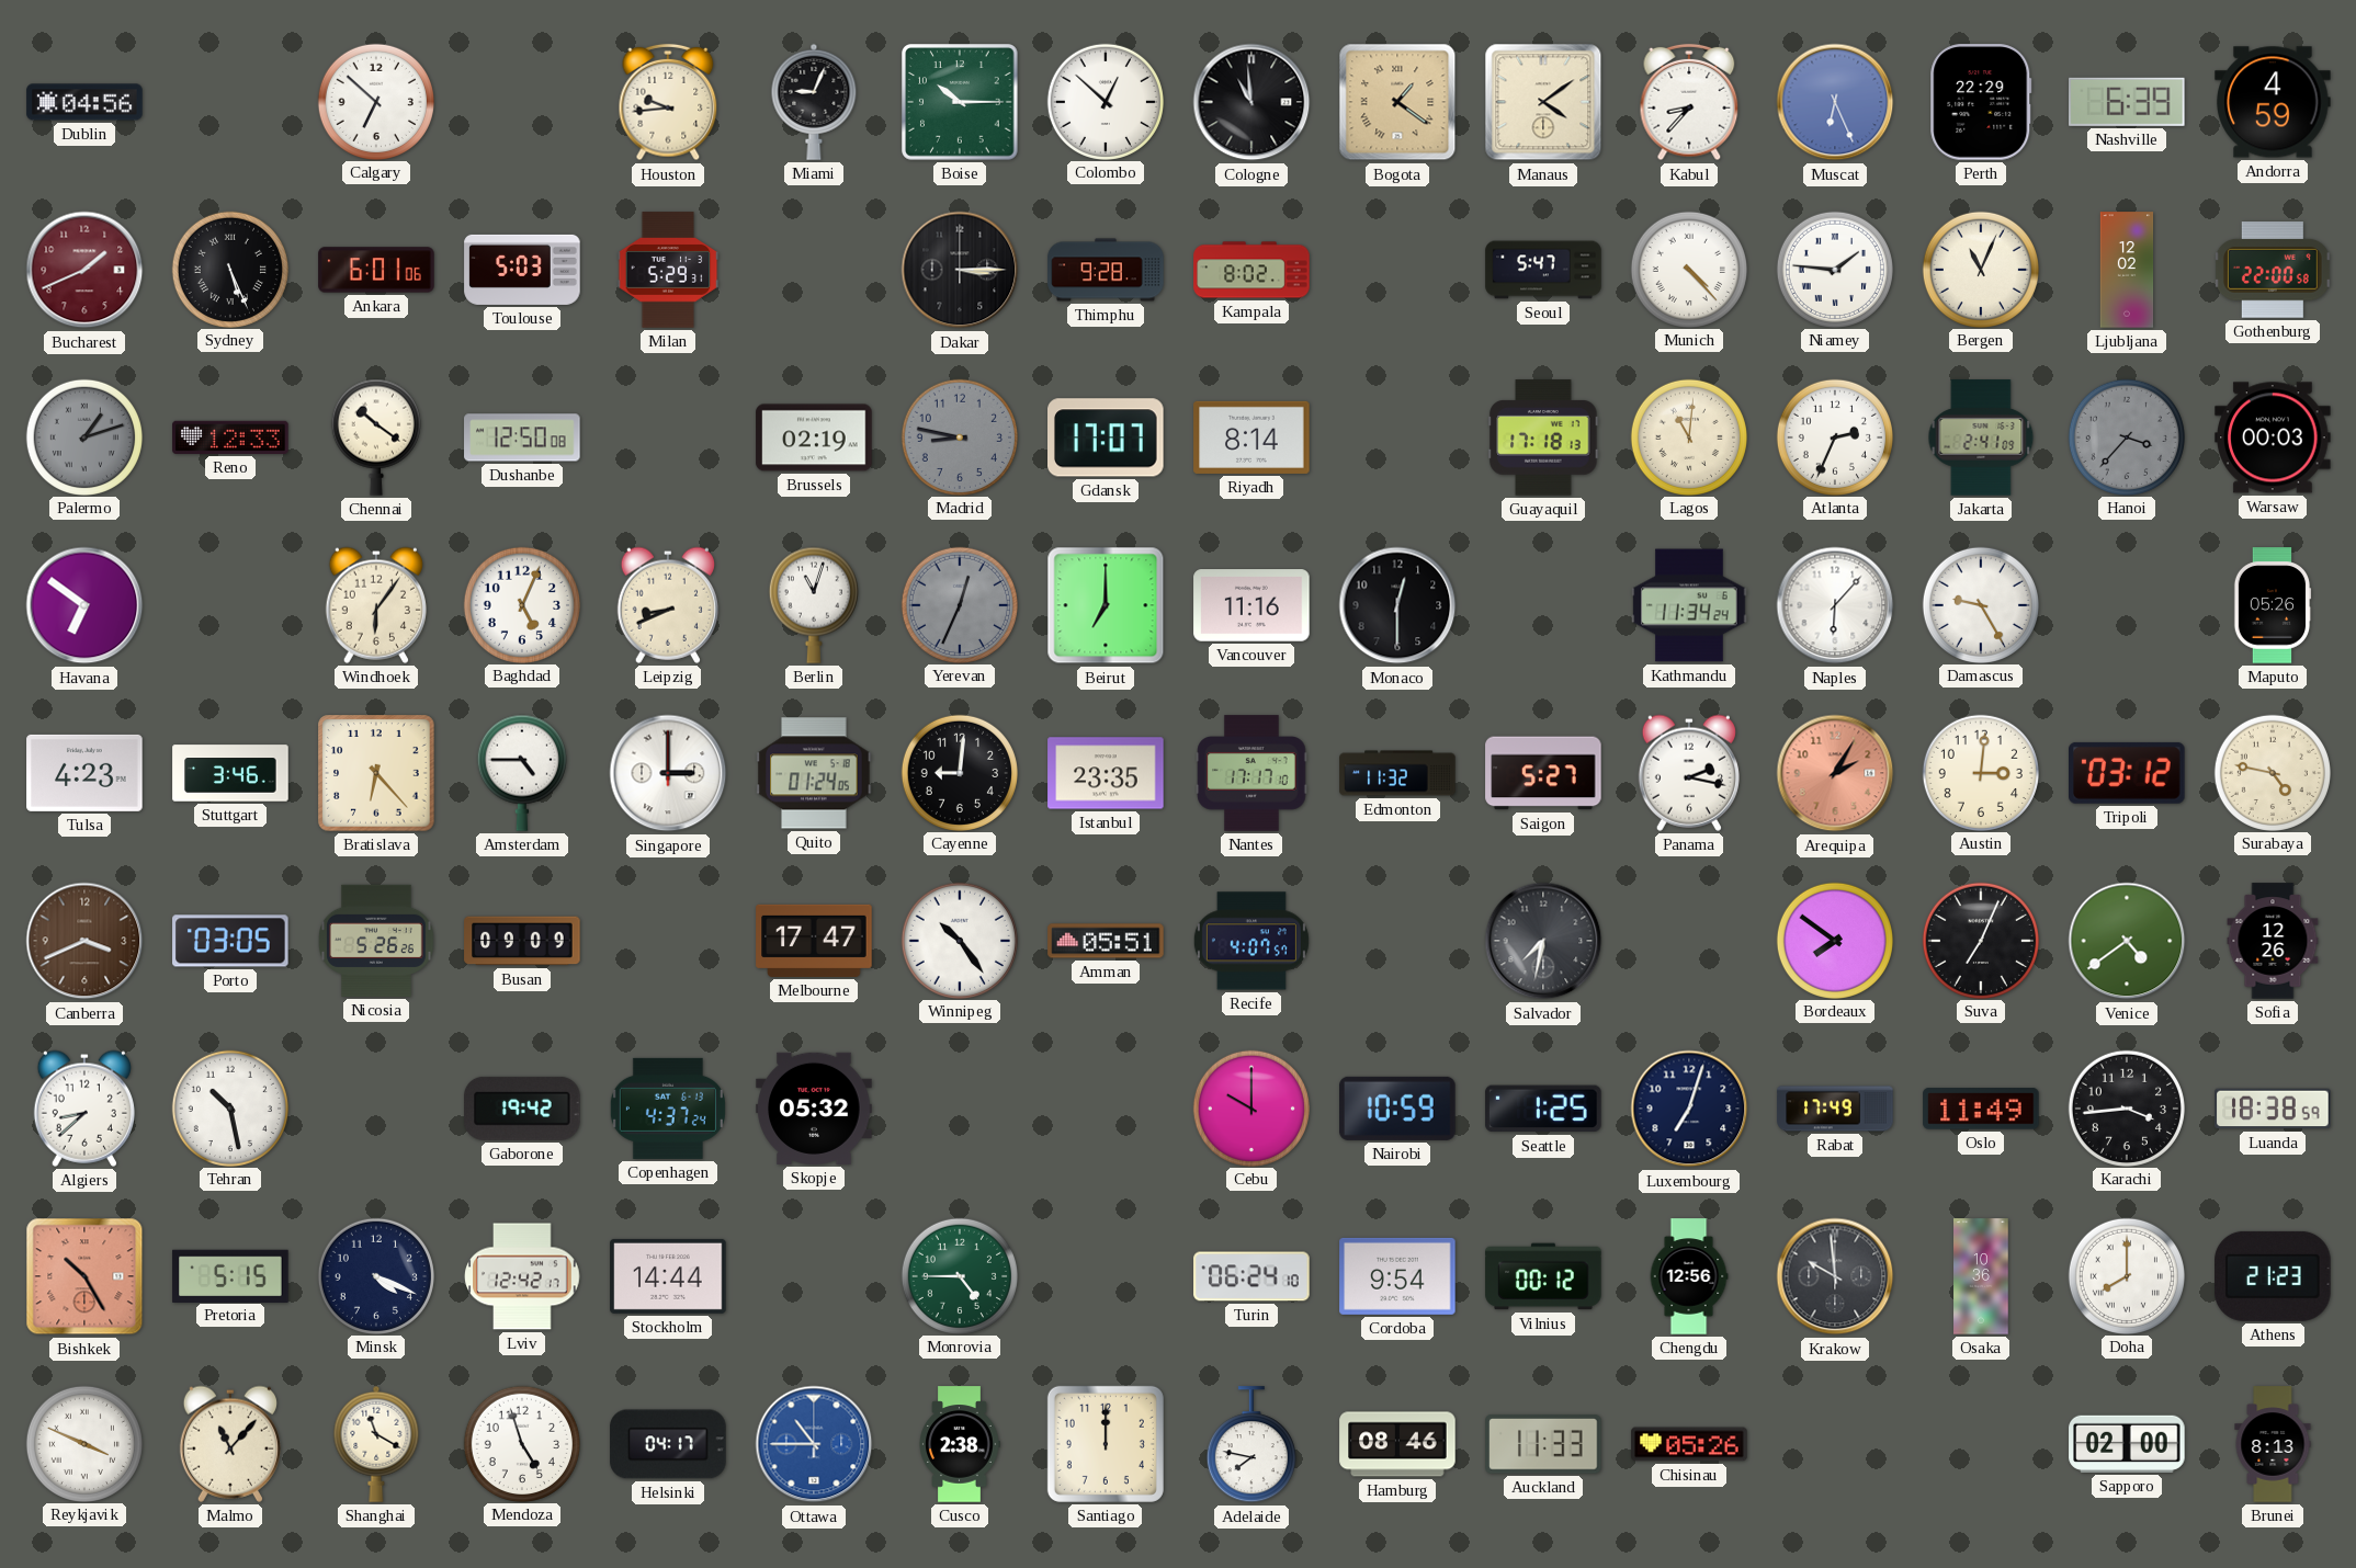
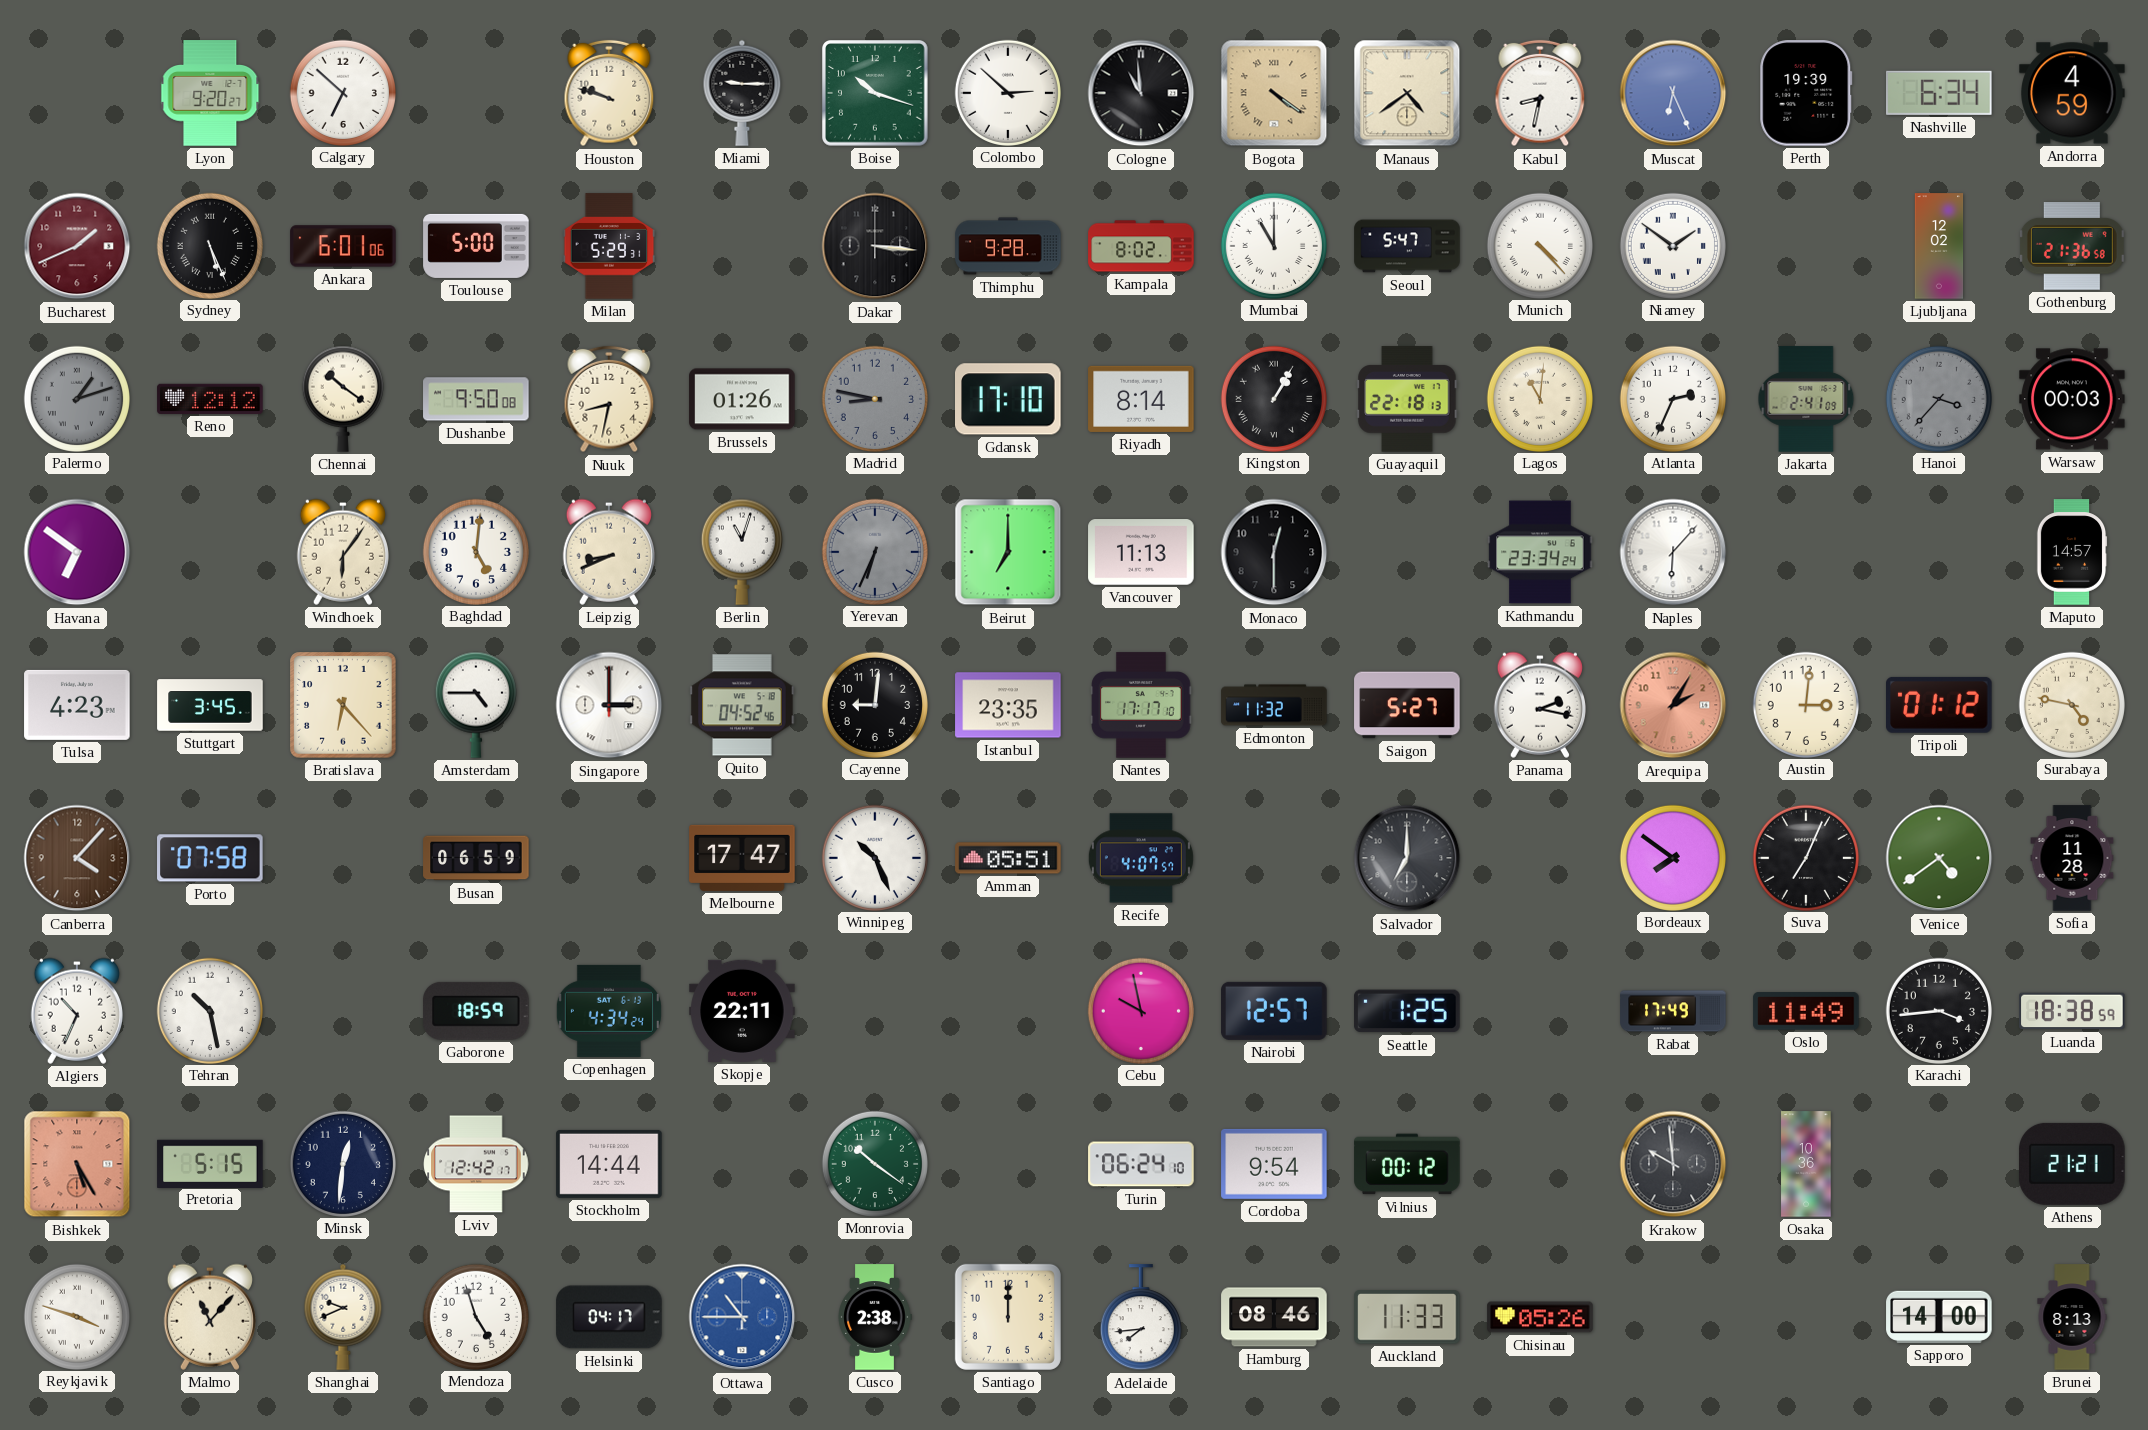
Dublin: 04:56 -> none (84, 102)
Lyon: none -> 9:20 (210, 93)
Houston: 9:44 -> 9:48 (609, 93)
Miami: 9:04 -> 9:15 (742, 93)
Boise: 10:15 -> 10:18 (875, 93)
Colombo: 12:52 -> 2:52 (1007, 92)
Bogota: 1:21 -> 4:21 (1274, 93)
Manaus: 4:09 -> 4:39 (1407, 93)
Kabul: 8:37 -> 8:32 (1540, 93)
Perth: 22:29 -> 19:39 (1806, 93)
Nashville: 6:39 -> 6:34 (1940, 93)
Toulouse: 5:03 -> 5:00 (476, 246)
Dakar: 3:15 -> 3:16 (875, 246)
Mumbai: none -> 11:00 (1273, 245)
Niamey: 1:46 -> 1:51 (1672, 245)
Bergen: 11:04 -> none (1980, 269)
Gothenburg: 22:00 -> 21:36 (2072, 246)
Reno: 12:33 -> 12:12 (210, 399)
Dushanbe: 12:50 -> 9:50 (476, 399)
Nuuk: none -> 8:32 (609, 399)
Brussels: 02:19 -> 01:26 (742, 399)
Gdansk: 17:07 -> 17:10 (1009, 399)
Kingston: none -> 1:05 (1273, 398)
Guayaquil: 17:18 -> 22:18 (1407, 399)
Baghdad: 5:04 -> 5:01 (475, 551)
Yerevan: 12:34 -> 6:34 (874, 551)
Vancouver: 11:16 -> 11:13 (1141, 552)
Kathmandu: 11:34 -> 23:34 (1540, 552)
Damascus: 9:25 -> none (1980, 604)
Maputo: 05:26 -> 14:57 (2072, 552)
Stuttgart: 3:46 -> 3:45 (210, 705)
Quito: 01:24 -> 04:52 (742, 705)
Tripoli: 03:12 -> 01:12 (1940, 705)
Canberra: 3:41 -> 4:07 (77, 858)
Porto: 03:05 -> 07:58 (210, 858)
Nicosia: 5:26 -> none (377, 941)
Busan: 09:09 -> 06:59 (476, 858)
Winnipeg: 10:24 -> 10:26 (874, 857)
Salvador: 7:32 -> 7:00 (1407, 858)
Sofia: 12:26 -> 11:28 (2072, 858)
Algiers: 8:38 -> 10:34 (77, 1011)
Gaborone: 19:42 -> 18:59 (476, 1011)
Copenhagen: 4:37 -> 4:34 (609, 1011)
Skopje: 05:32 -> 22:11 (742, 1011)
Cebu: 10:00 -> 9:58 (1140, 1010)
Nairobi: 10:59 -> 12:57 (1274, 1011)
Luxembourg: 7:03 -> none (1689, 1109)
Bishkek: 10:25 -> 5:25 (77, 1164)
Minsk: 4:19 -> 12:31 (342, 1163)
Monrovia: 4:45 -> 10:21 (874, 1163)
Chengdu: 12:56 -> none (1689, 1276)
Doha: 8:00 -> none (2126, 1275)
Athens: 21:23 -> 21:21 (2072, 1164)
Reykjavik: 3:49 -> 3:48 (76, 1316)
Shanghai: 11:20 -> 9:41 (343, 1317)
Adelaide: 7:47 -> 7:44 (1141, 1318)
Sapporo: 02:00 -> 14:00 (1939, 1317)
